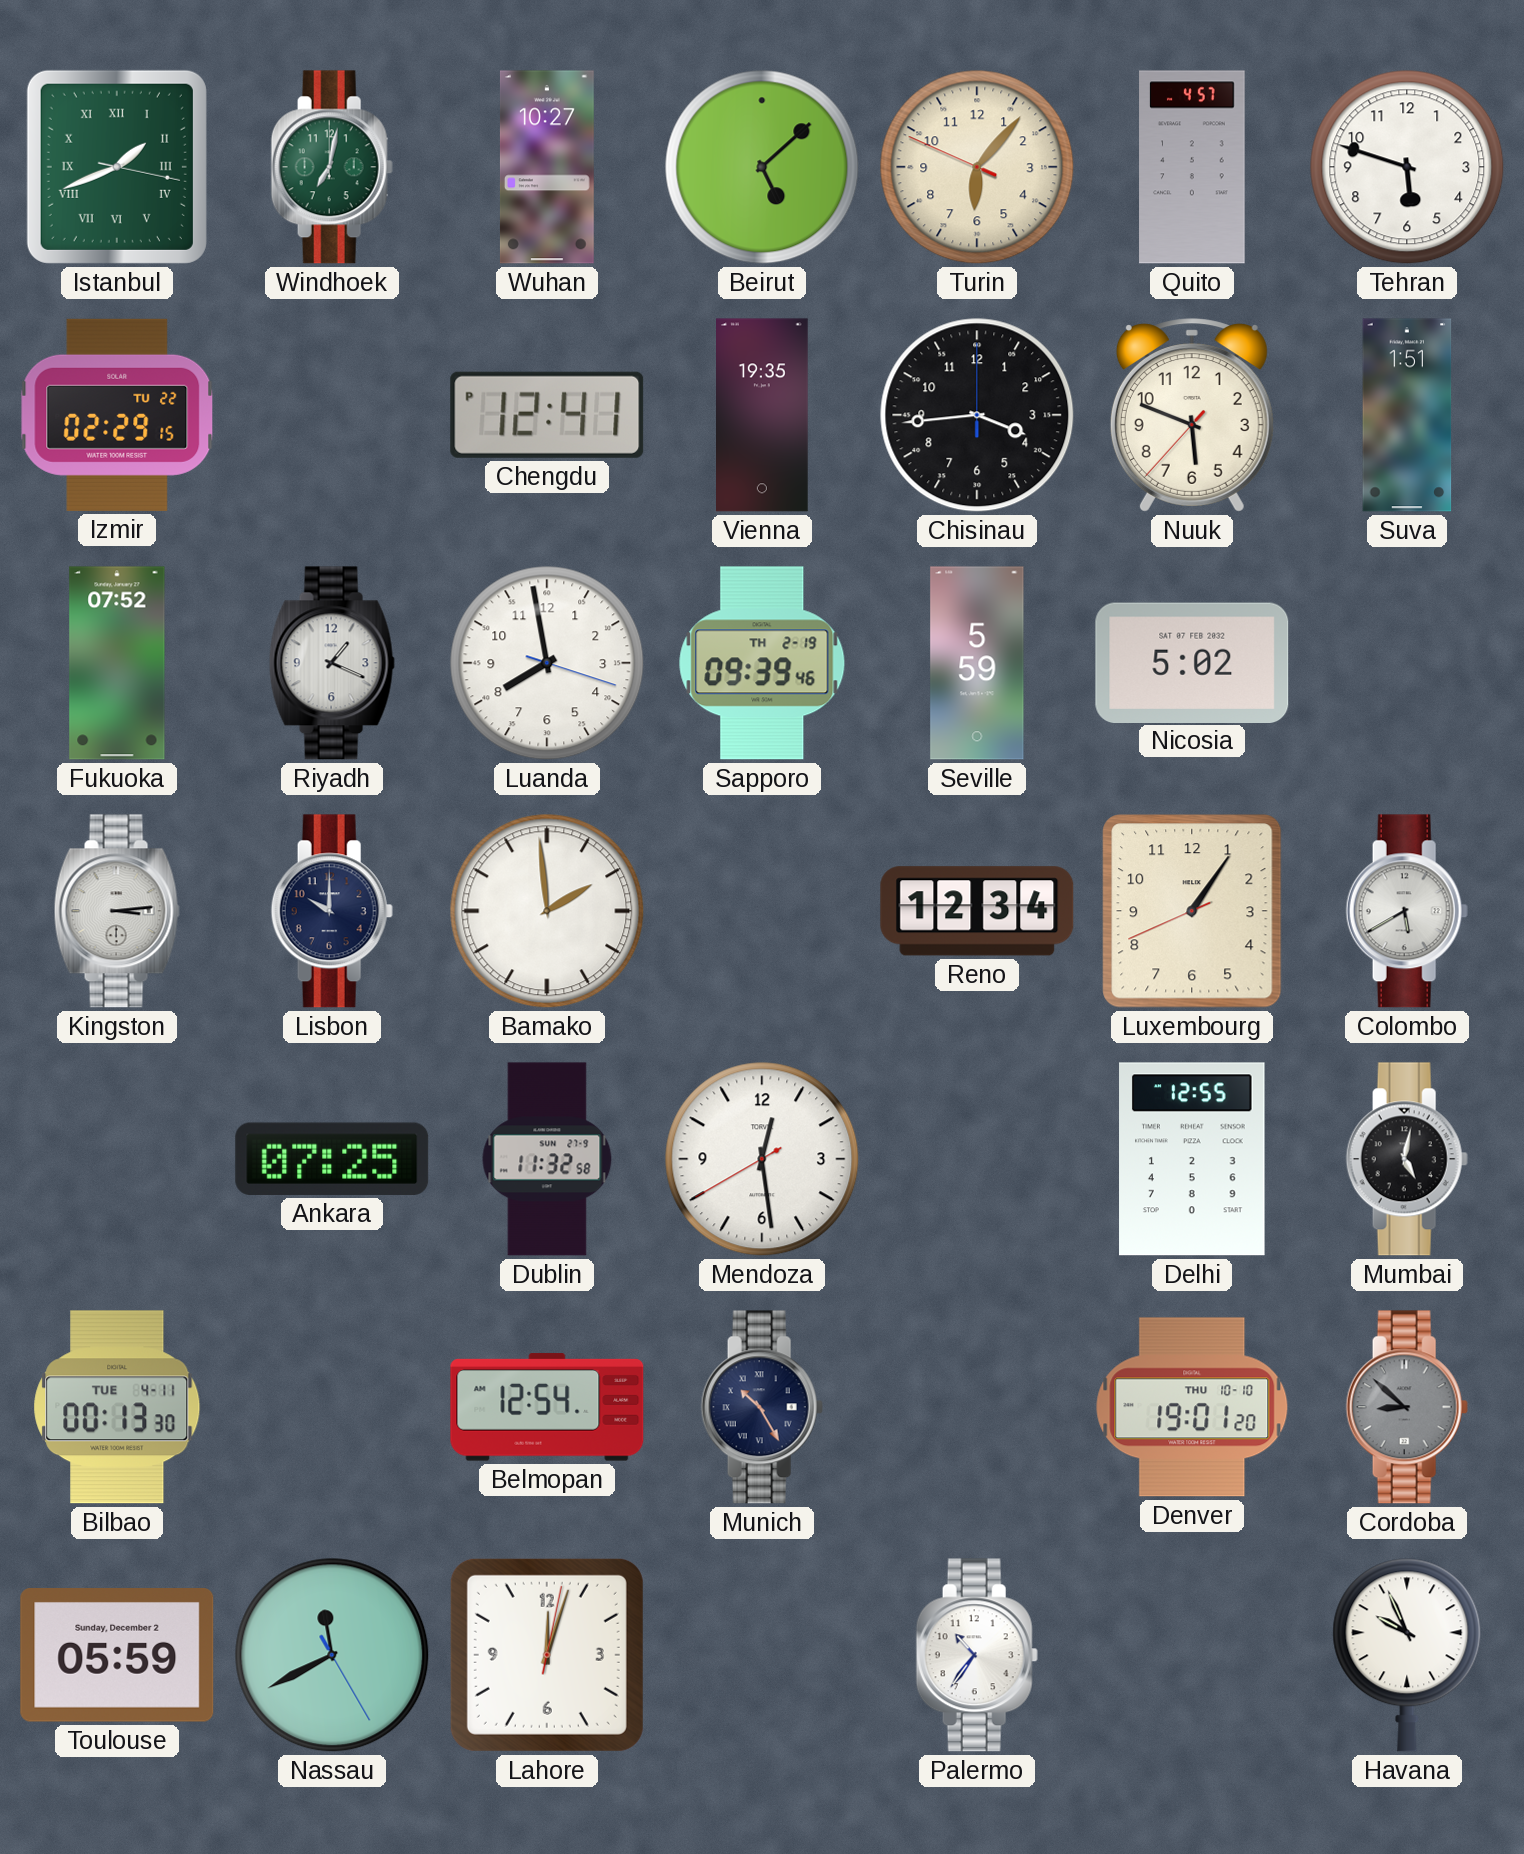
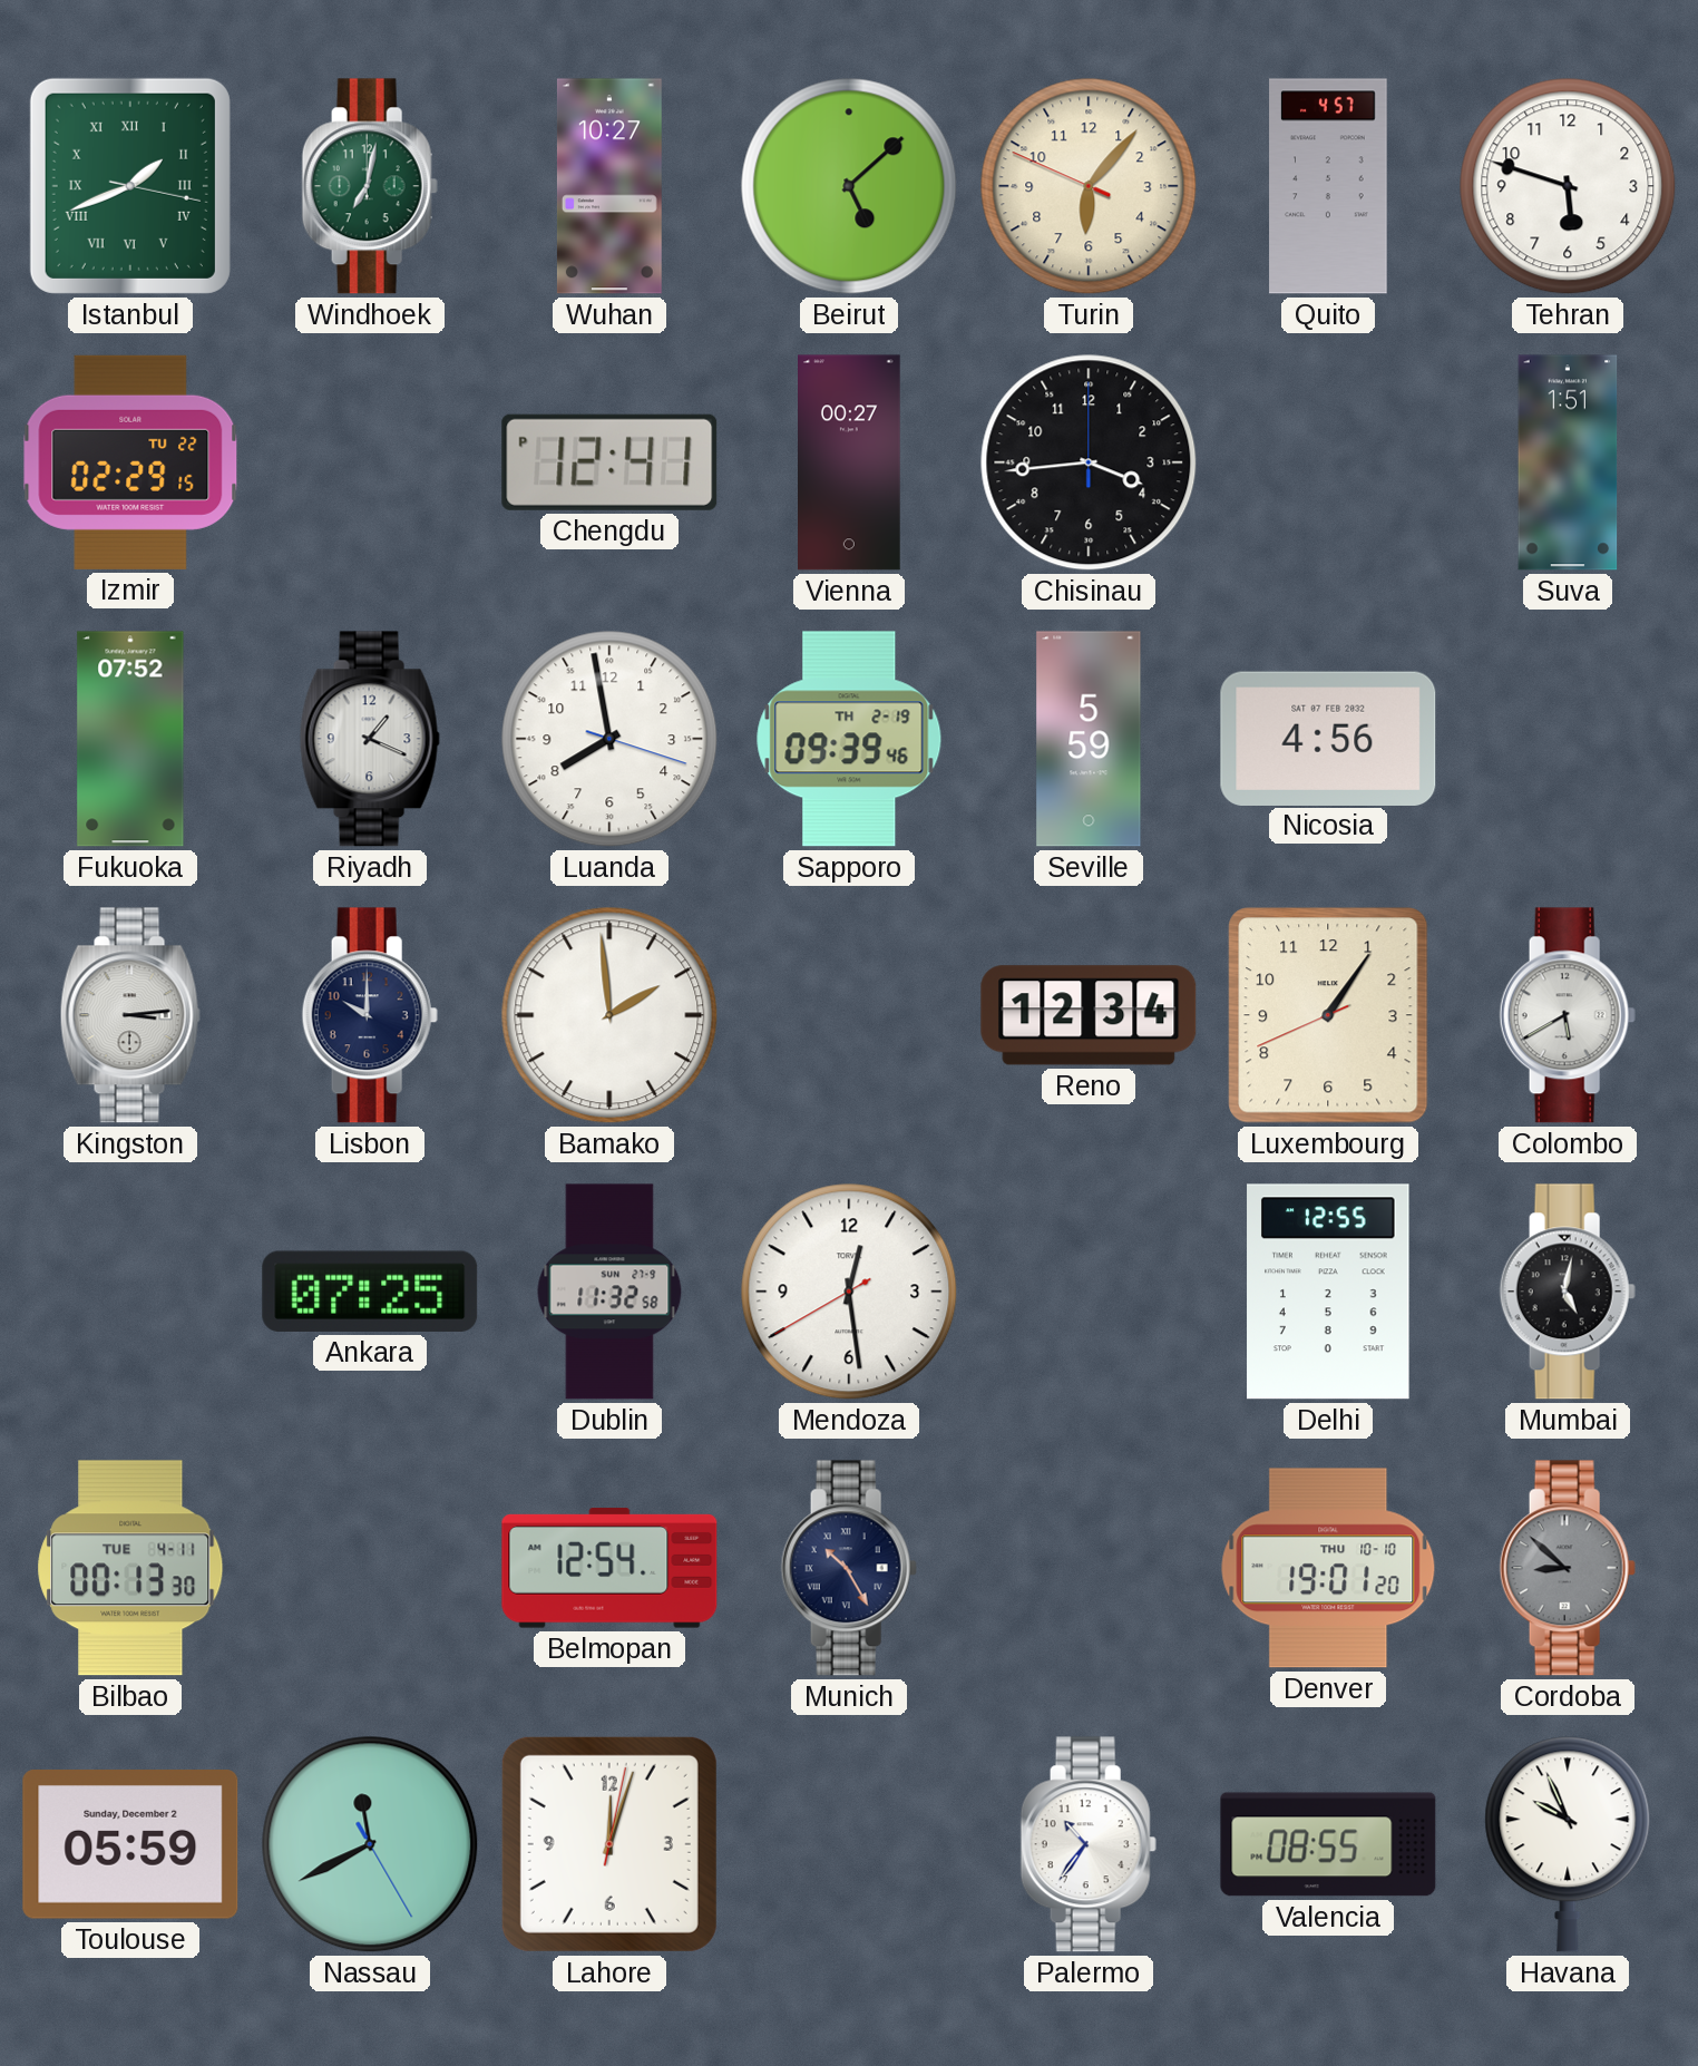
Vienna: 19:35 -> 00:27 (850, 462)
Nuuk: 5:48 -> none (1192, 415)
Nicosia: 5:02 -> 4:56 (1328, 738)
Valencia: none -> 08:55 (1328, 1844)
